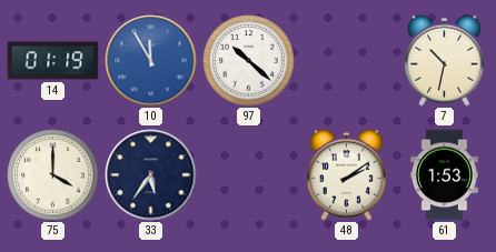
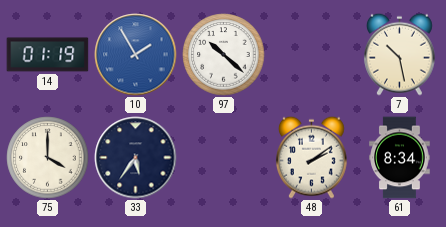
10: 11:55 -> 1:55 (136, 55)
7: 10:32 -> 10:28 (399, 54)
61: 1:53 -> 8:34 (400, 158)
